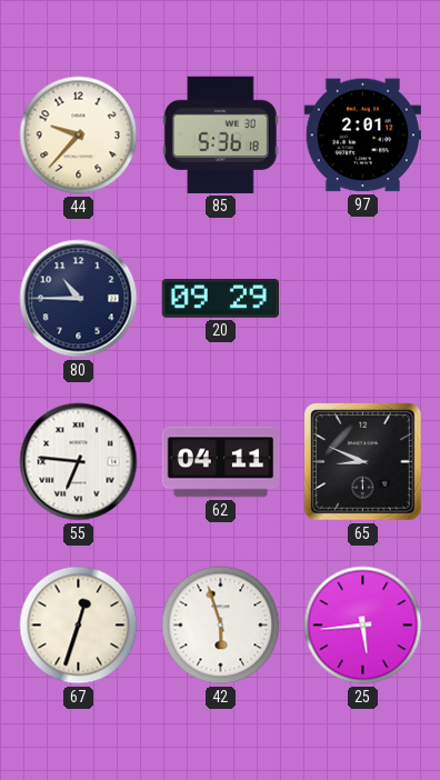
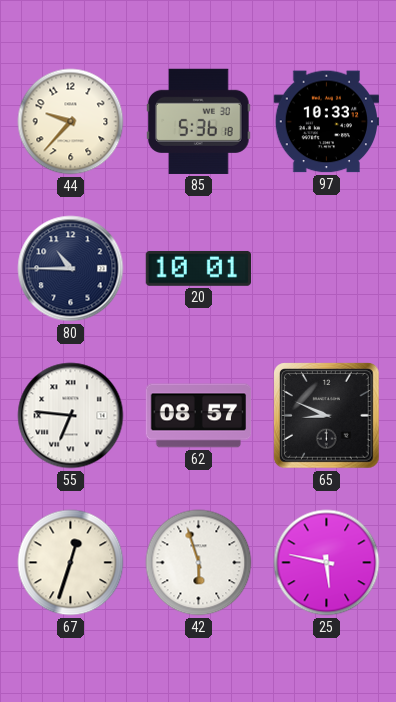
97: 2:01 -> 10:33 (326, 122)
20: 09:29 -> 10:01 (198, 268)
62: 04:11 -> 08:57 (199, 416)
25: 5:44 -> 5:47 (327, 563)
